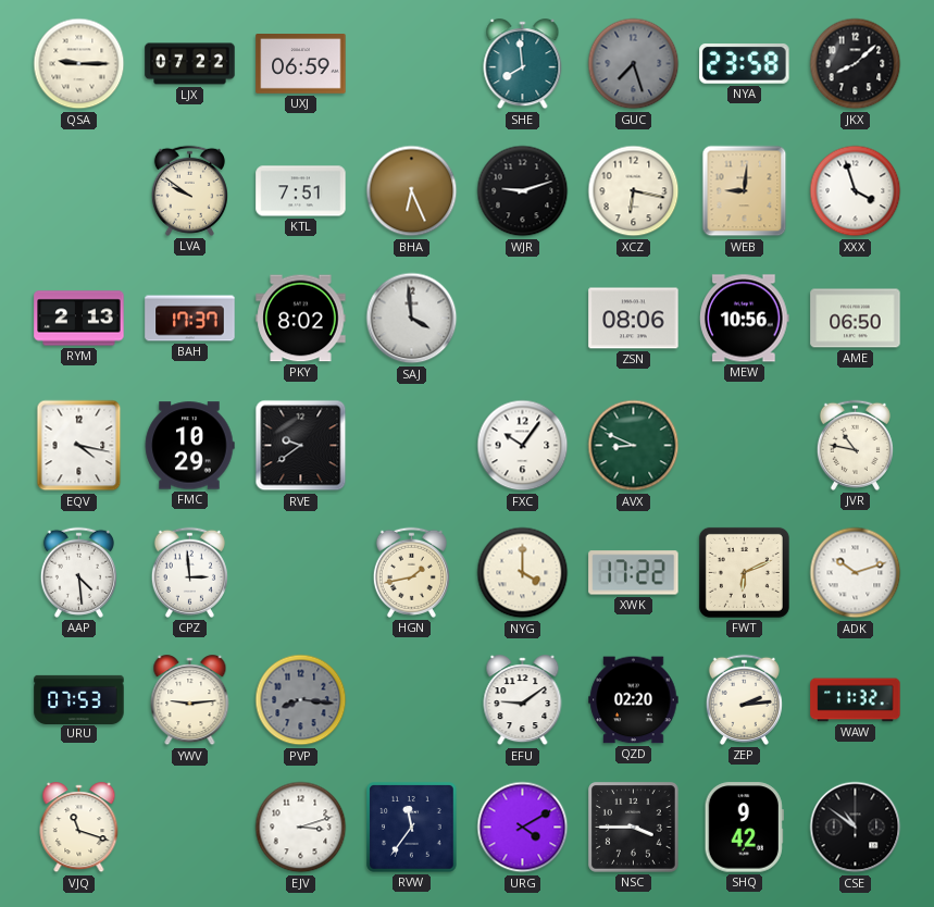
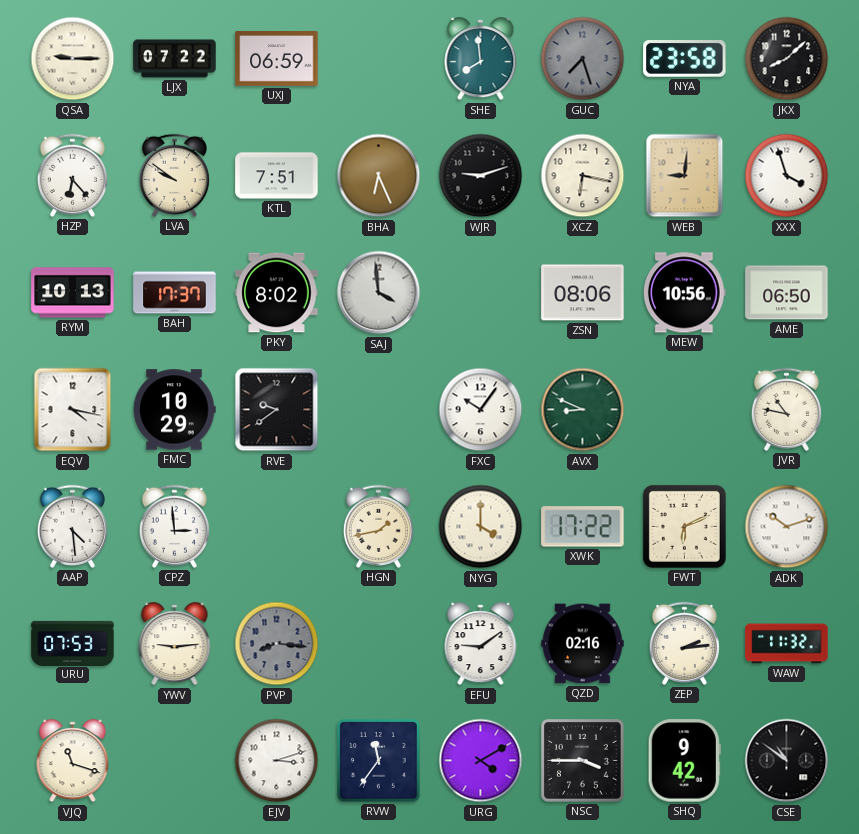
HZP: none -> 6:23 (72, 175)
RYM: 2:13 -> 10:13 (73, 293)
QZD: 02:20 -> 02:16 (583, 644)
